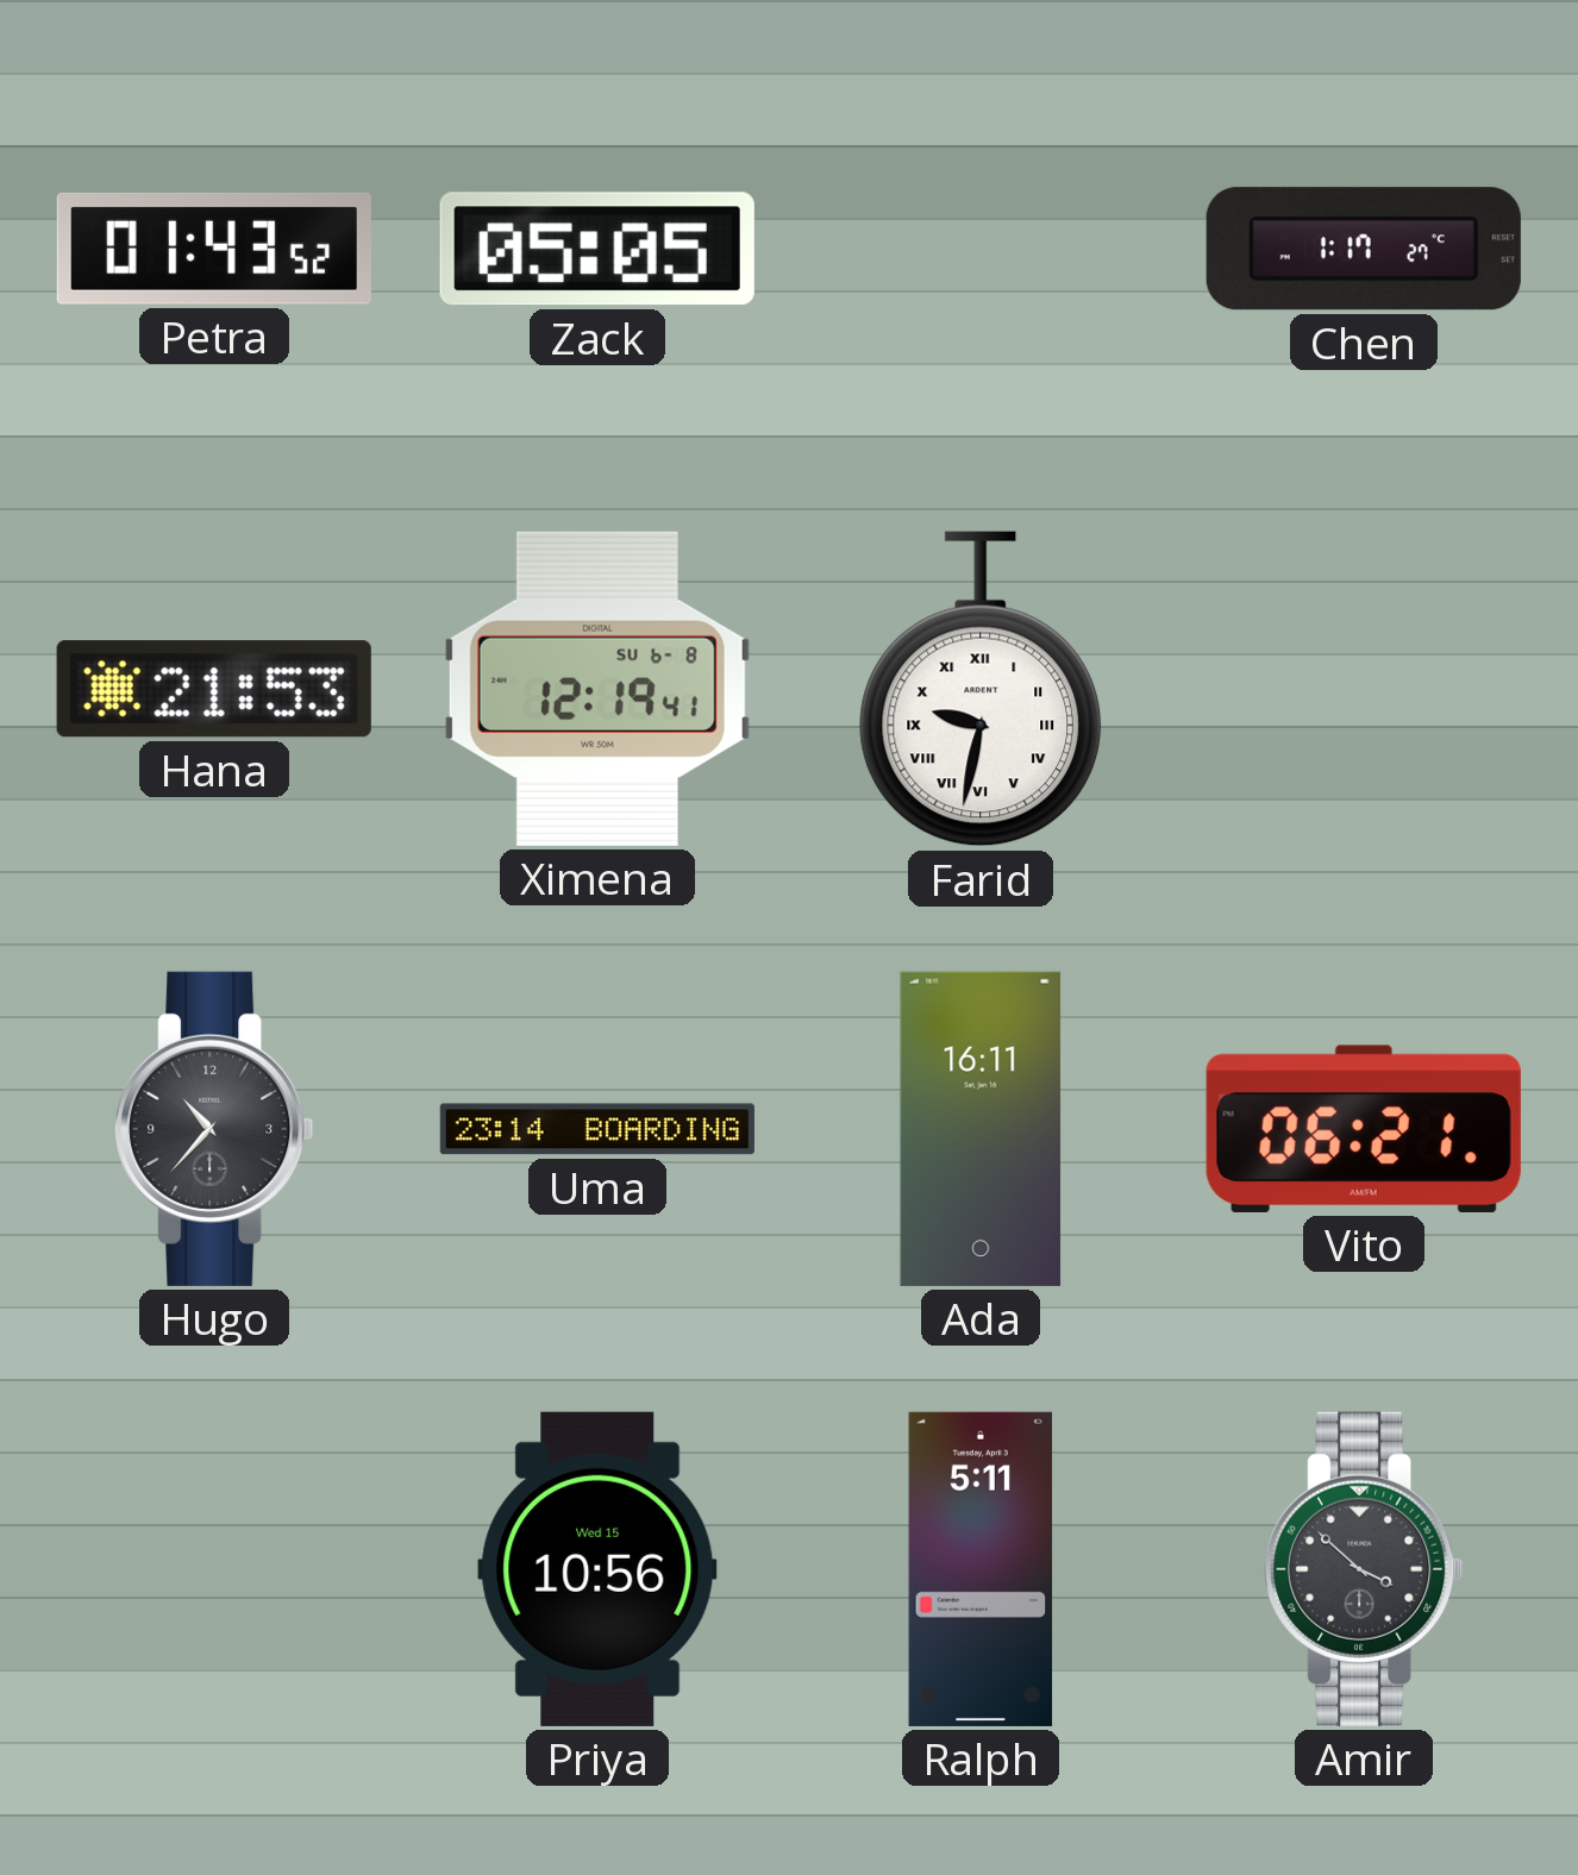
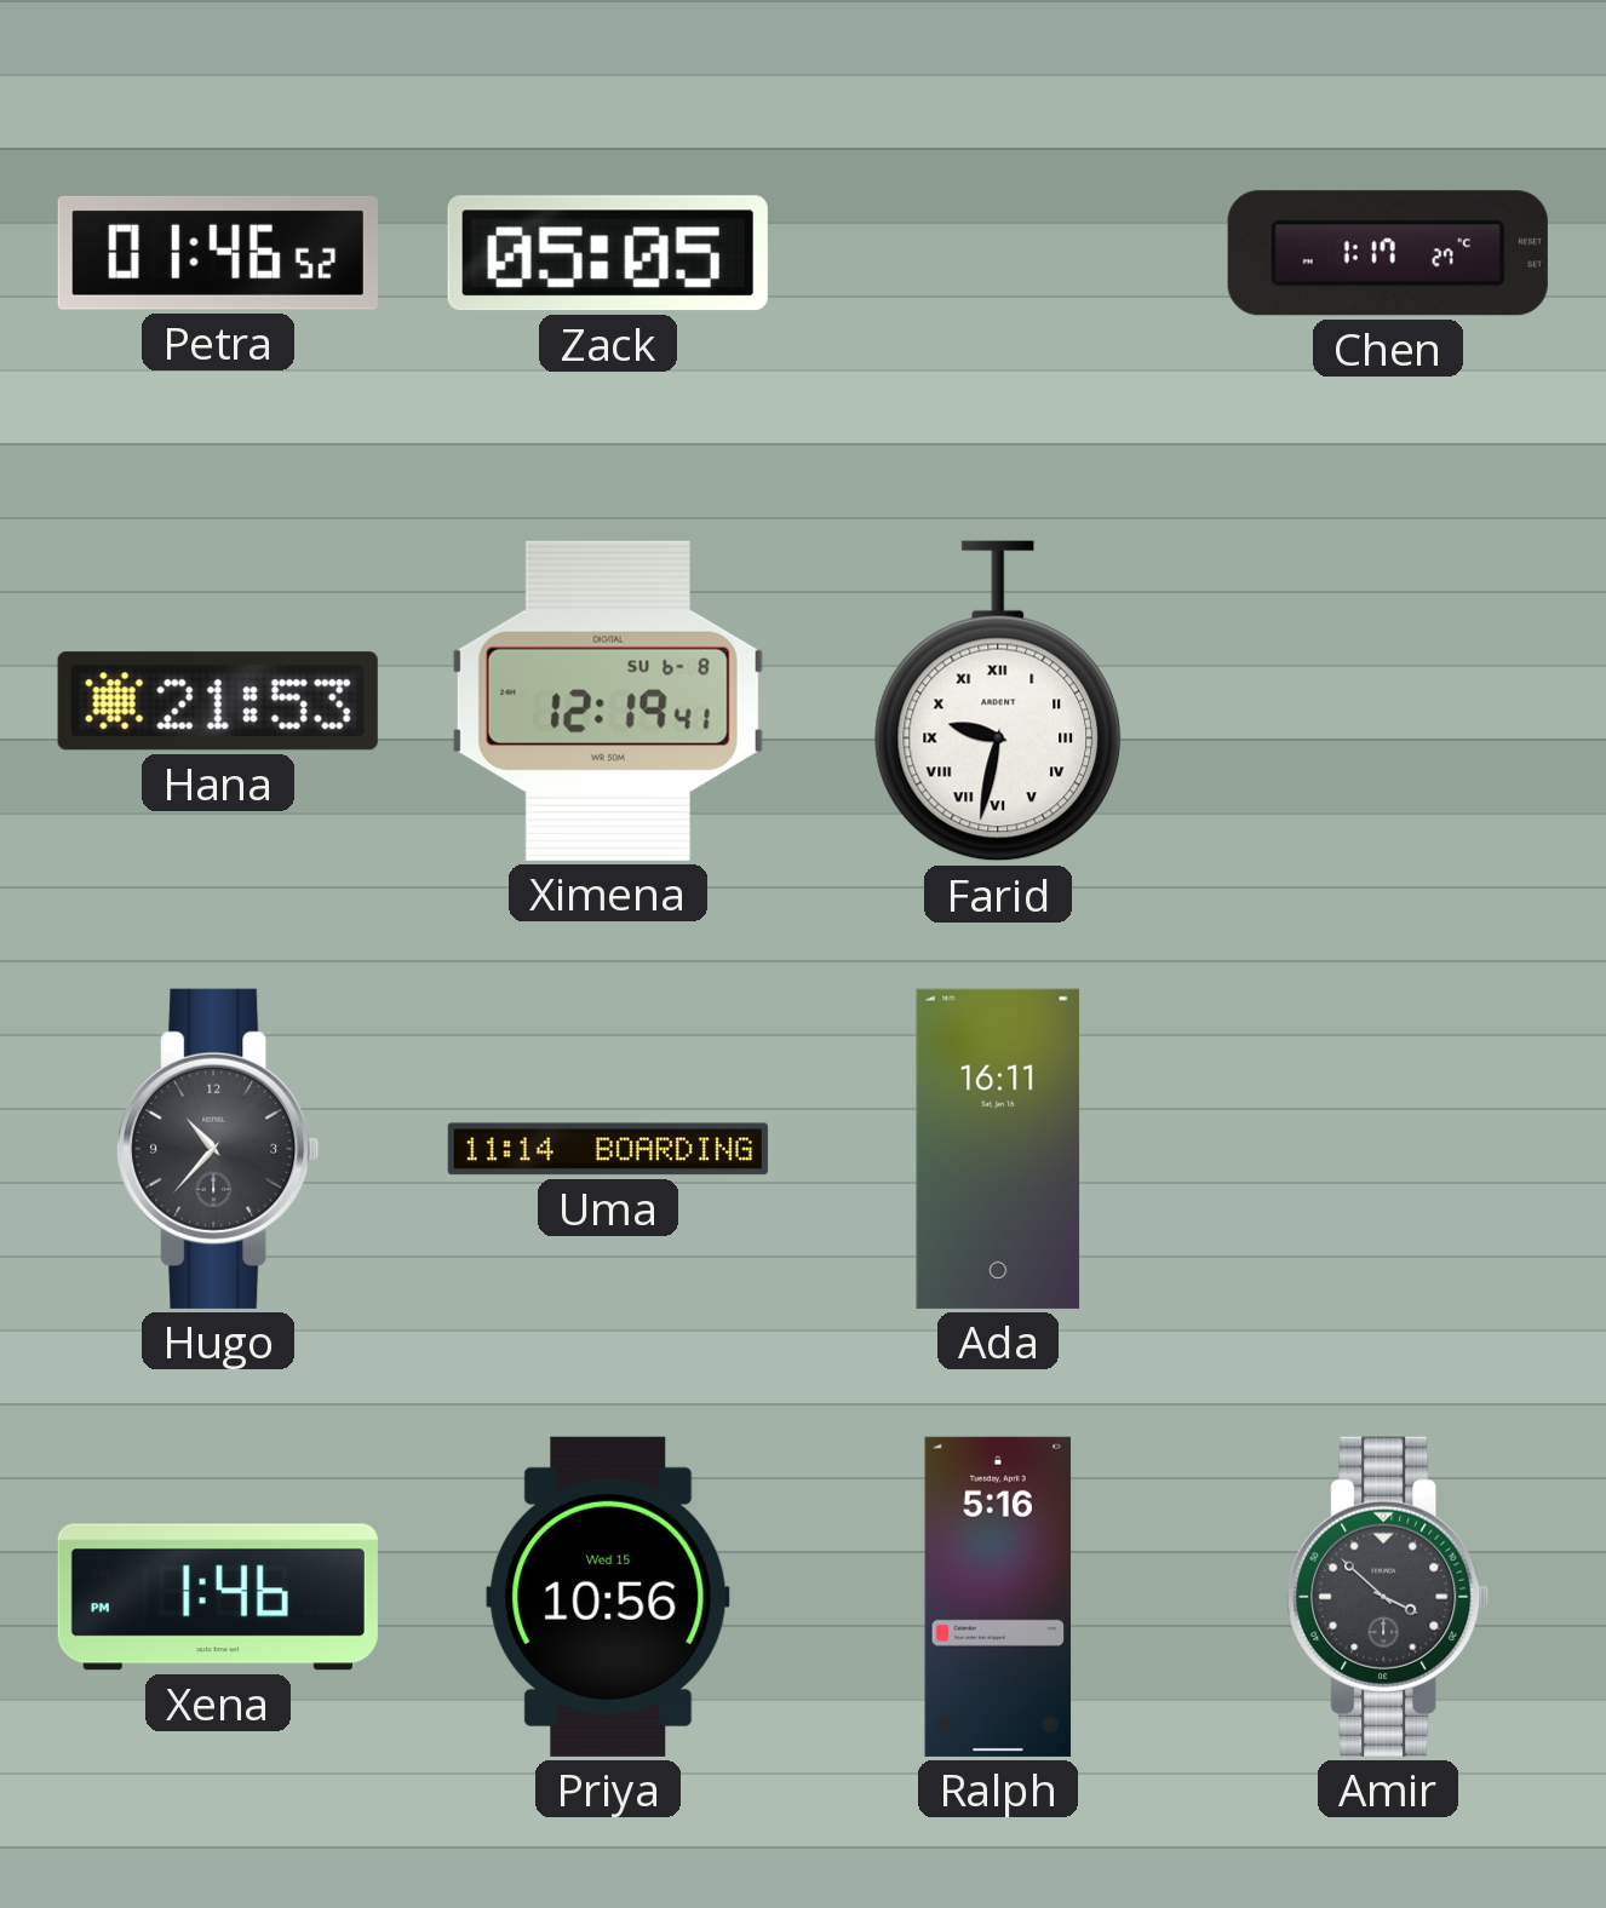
Petra: 01:43 -> 01:46 (218, 253)
Uma: 23:14 -> 11:14 (608, 1149)
Vito: 06:21 -> none (1364, 1129)
Xena: none -> 1:46 (218, 1597)
Ralph: 5:11 -> 5:16 (998, 1597)
